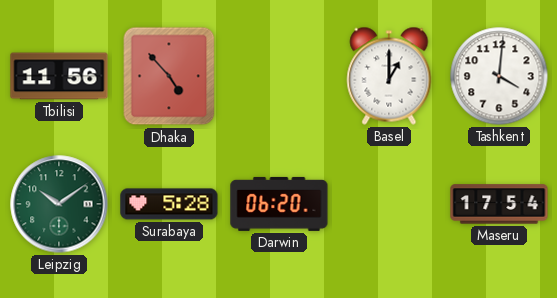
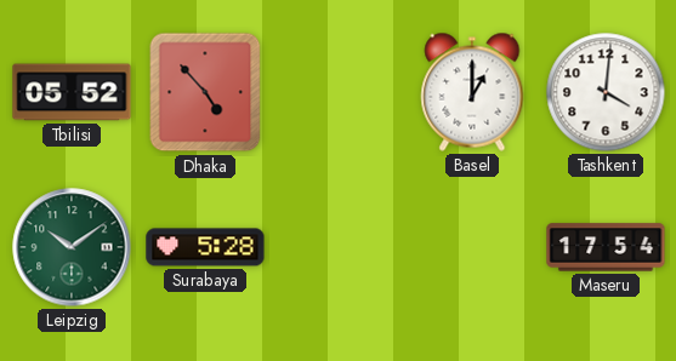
Tbilisi: 11:56 -> 05:52 (72, 92)
Darwin: 06:20 -> none (279, 204)
